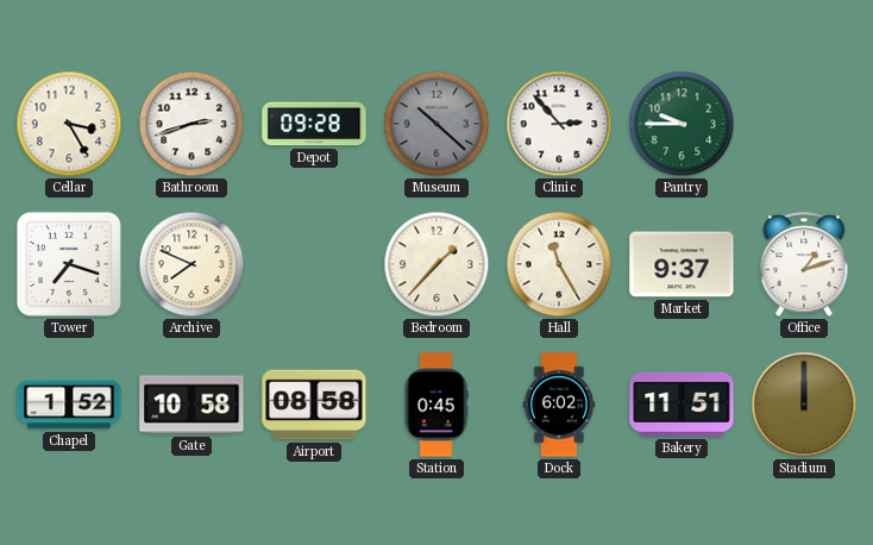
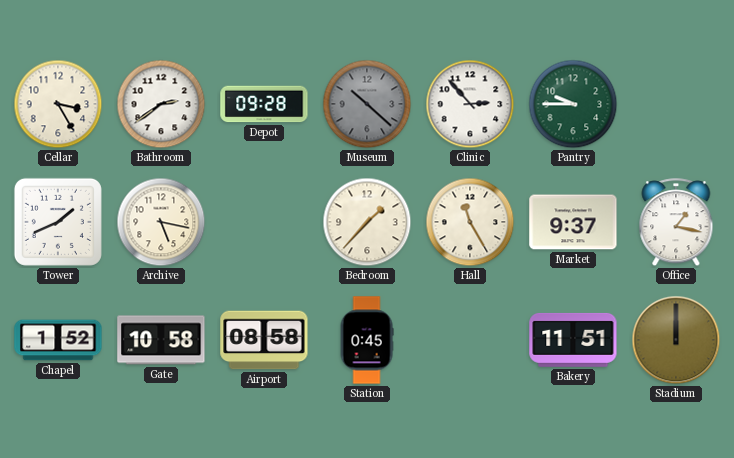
Bathroom: 2:42 -> 2:39 (161, 104)
Tower: 7:18 -> 1:41 (58, 222)
Archive: 7:49 -> 5:17 (161, 222)
Office: 1:12 -> 1:17 (676, 223)
Dock: 6:02 -> none (559, 405)
